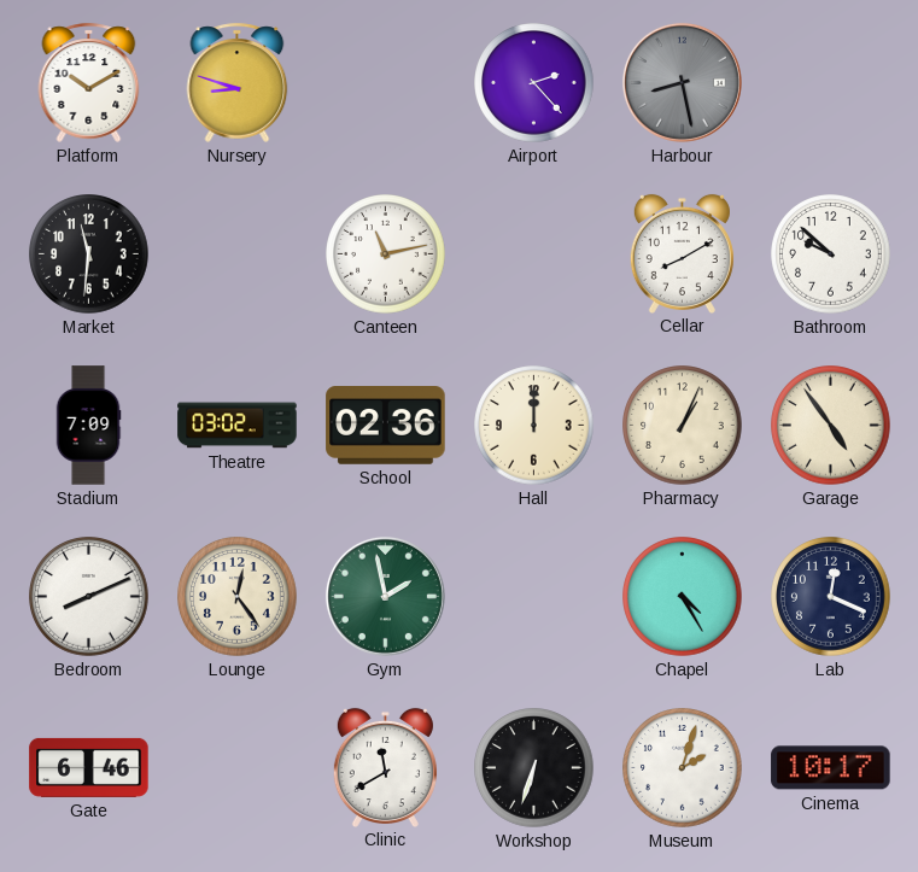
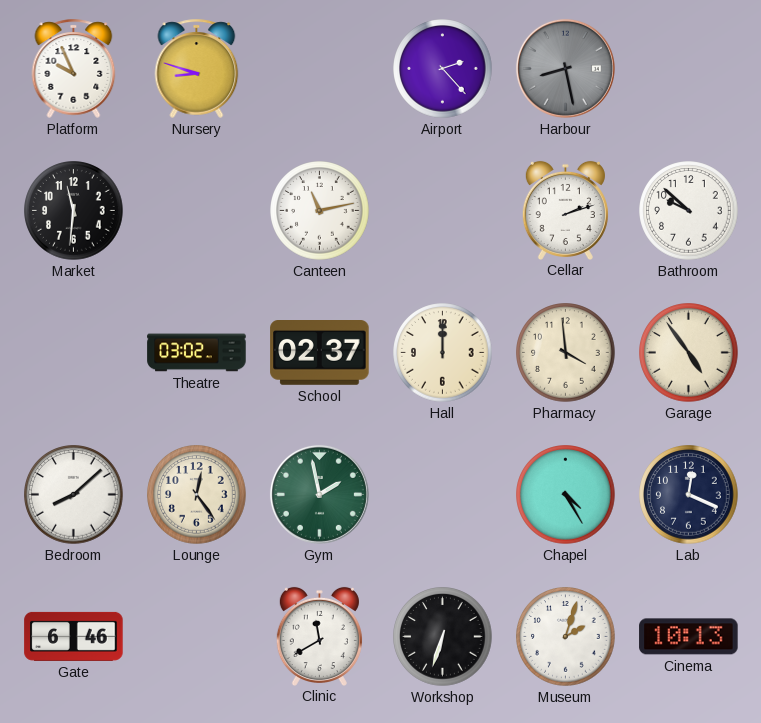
Platform: 10:10 -> 9:56 (74, 68)
Cellar: 8:10 -> 2:12 (565, 210)
Stadium: 7:09 -> none (88, 426)
School: 02:36 -> 02:37 (320, 353)
Pharmacy: 1:04 -> 3:59 (566, 353)
Bedroom: 8:11 -> 8:08 (74, 495)
Cinema: 10:17 -> 10:13 (689, 637)
